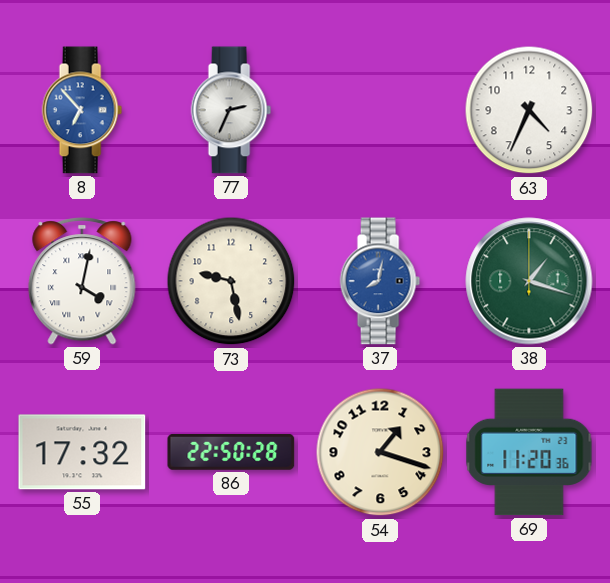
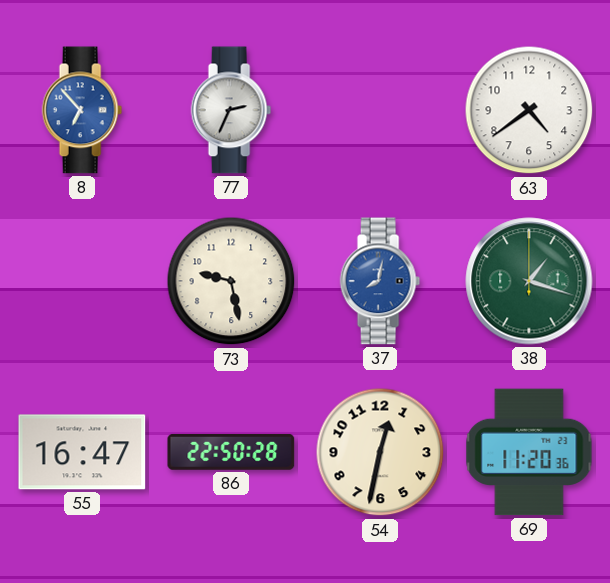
63: 4:34 -> 4:39 (529, 110)
59: 4:02 -> none (82, 281)
55: 17:32 -> 16:47 (82, 452)
54: 1:18 -> 12:32 (380, 452)
